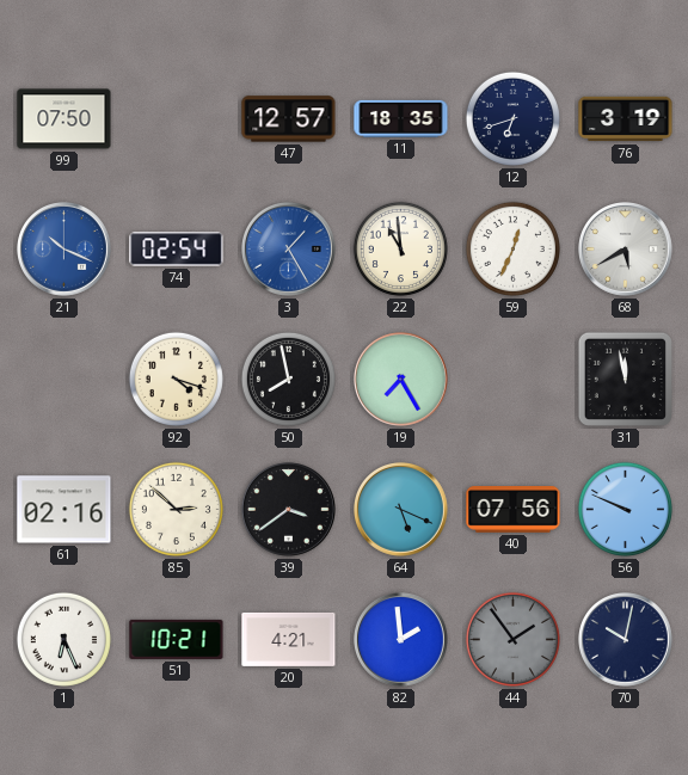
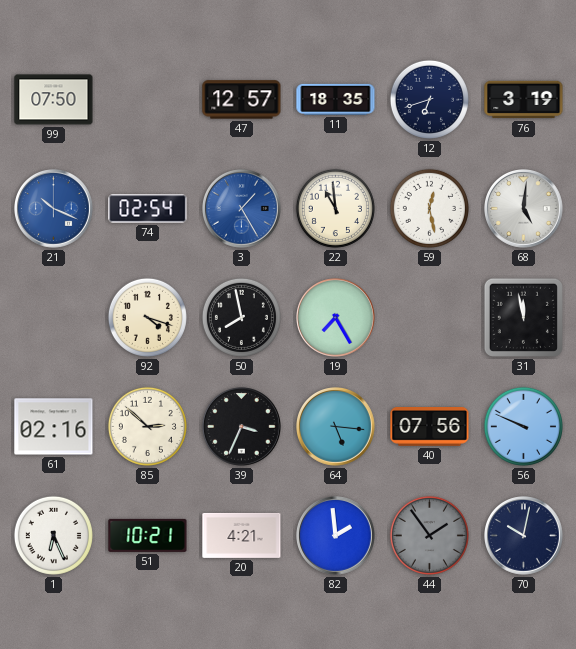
59: 12:34 -> 12:28 (429, 208)
68: 5:40 -> 5:01 (524, 209)
39: 3:39 -> 3:34 (242, 427)
64: 5:19 -> 5:16 (336, 427)
